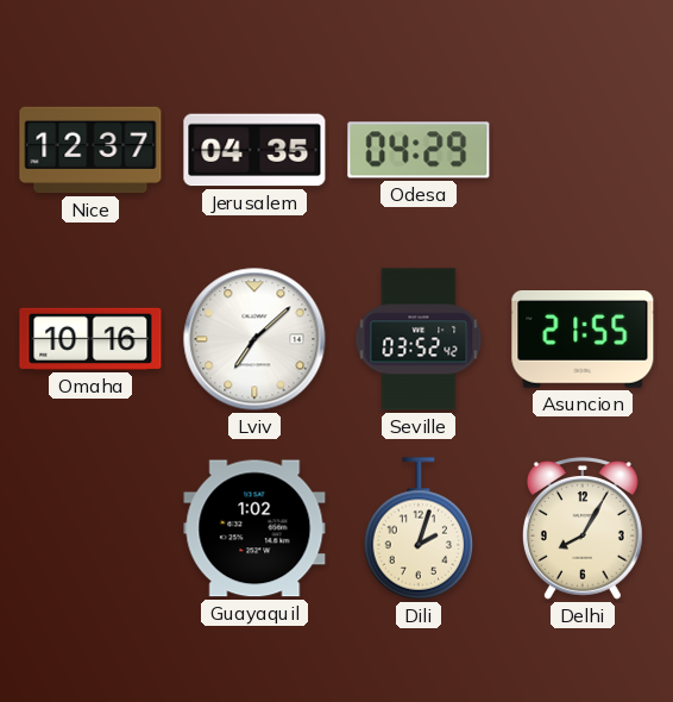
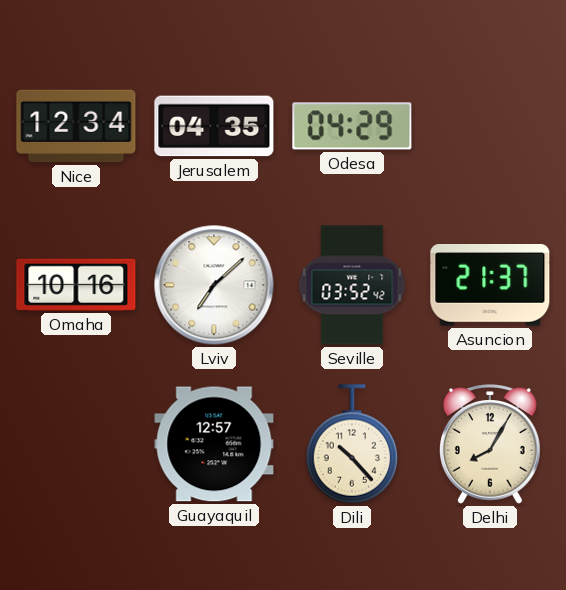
Nice: 12:37 -> 12:34 (76, 126)
Asuncion: 21:55 -> 21:37 (490, 286)
Guayaquil: 1:02 -> 12:57 (214, 444)
Dili: 2:03 -> 10:23 (352, 444)
